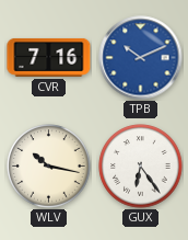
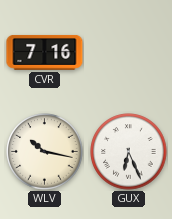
TPB: 10:11 -> none (141, 58)
GUX: 6:24 -> 6:26 (129, 152)
